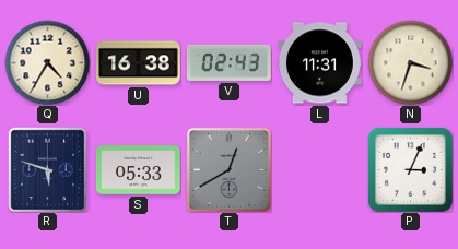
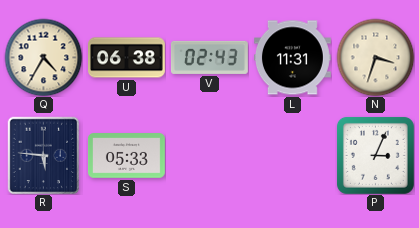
U: 16:38 -> 06:38 (127, 58)
R: 5:48 -> 5:46 (44, 155)
T: 12:40 -> none (228, 169)
